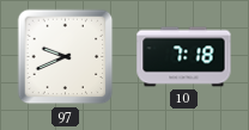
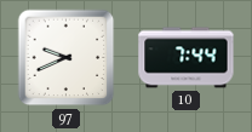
10: 7:18 -> 7:44 (187, 58)
